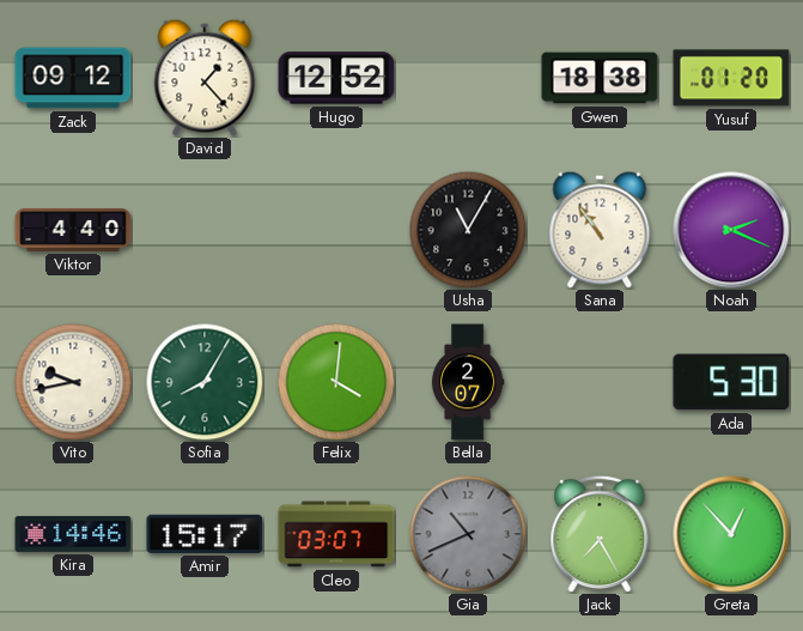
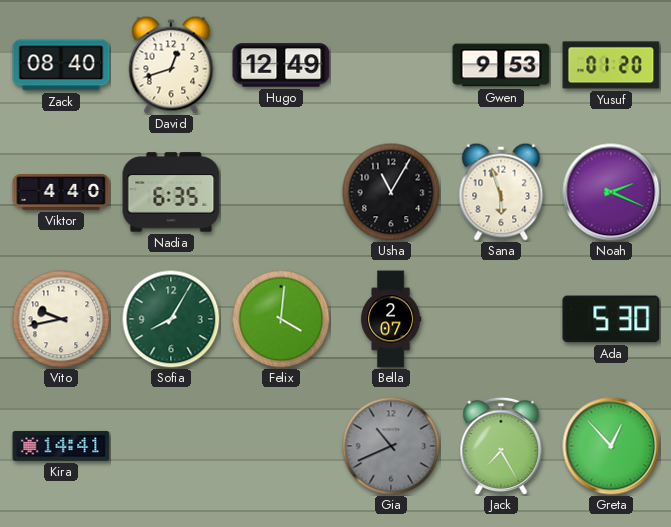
Zack: 09:12 -> 08:40 (61, 65)
David: 1:23 -> 12:42 (171, 65)
Hugo: 12:52 -> 12:49 (281, 65)
Gwen: 18:38 -> 9:53 (501, 65)
Nadia: none -> 6:35 (171, 192)
Sana: 10:54 -> 5:57 (501, 192)
Kira: 14:46 -> 14:41 (61, 446)
Amir: 15:17 -> none (205, 534)
Cleo: 03:07 -> none (336, 534)
